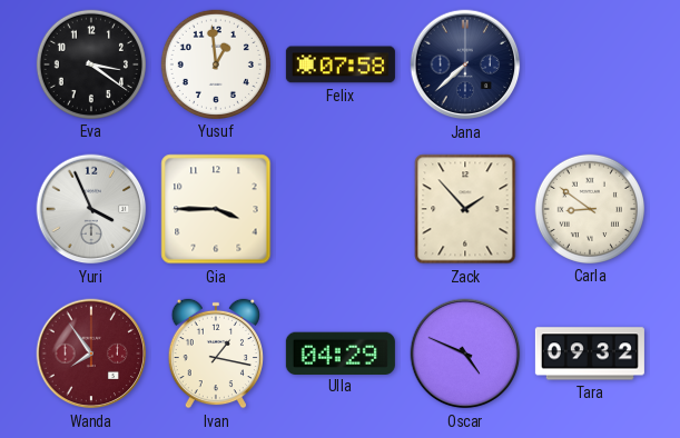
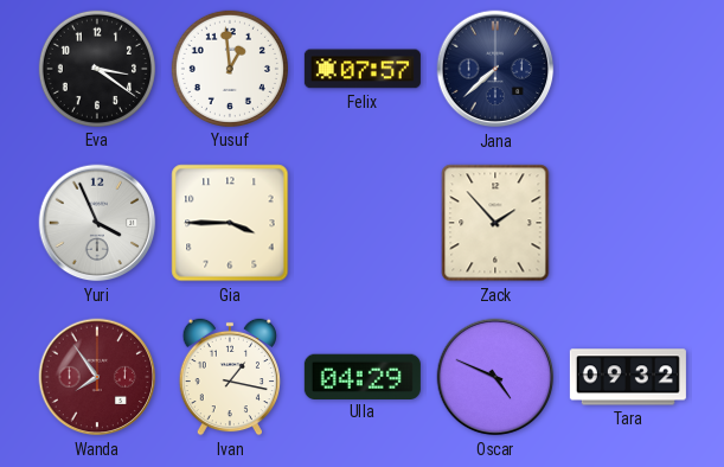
Felix: 07:58 -> 07:57 (363, 69)
Carla: 8:51 -> none (590, 209)
